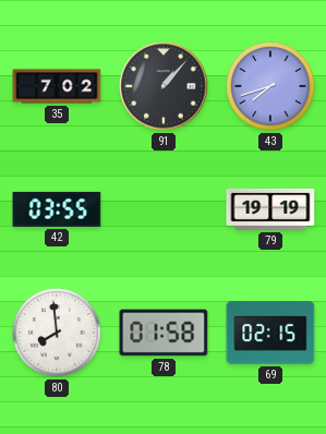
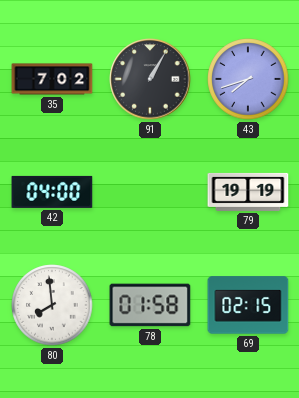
91: 1:07 -> 1:05 (150, 79)
42: 03:55 -> 04:00 (52, 192)
